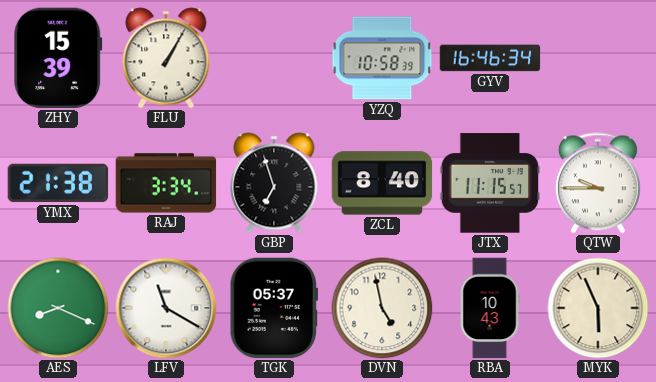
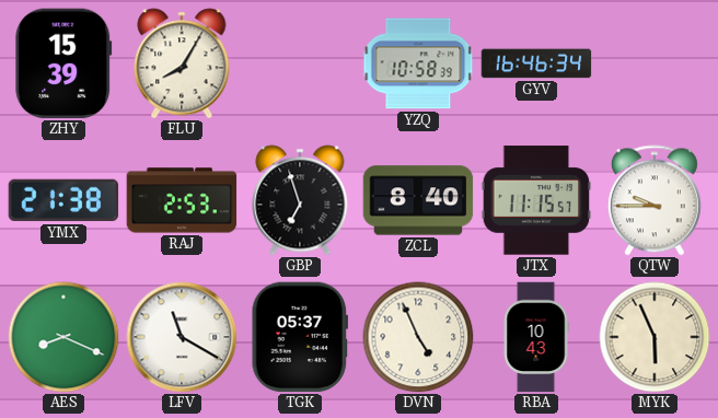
FLU: 1:05 -> 8:05 (182, 63)
RAJ: 3:34 -> 2:53 (182, 200)
DVN: 4:58 -> 4:56 (418, 337)
